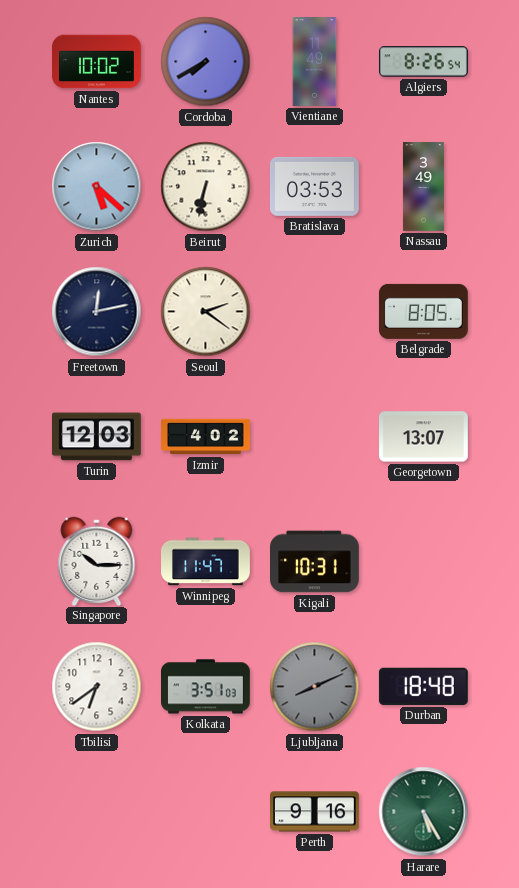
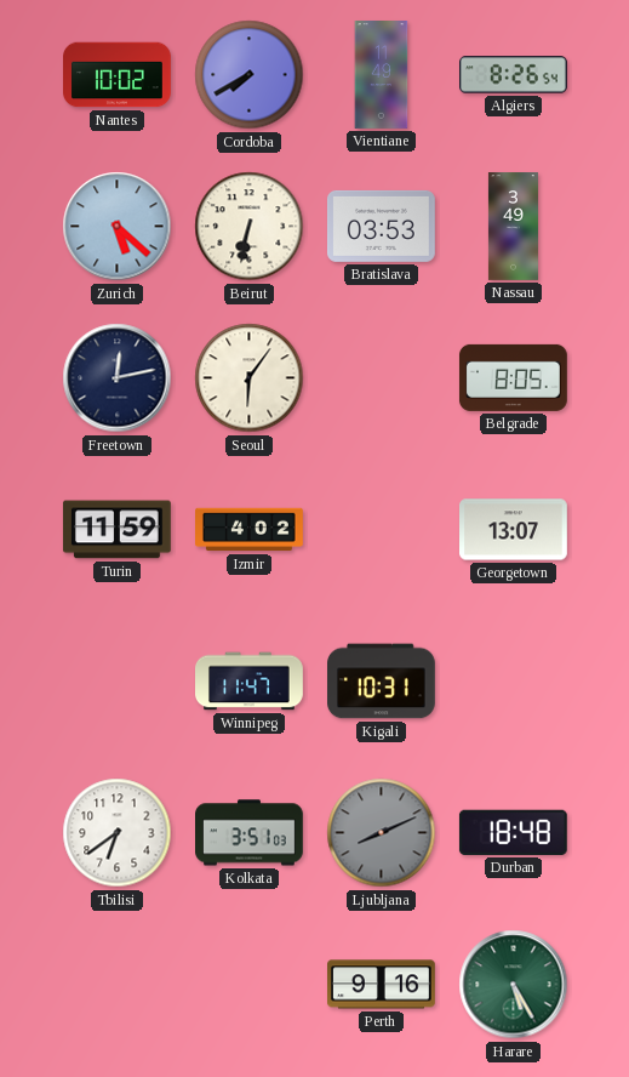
Seoul: 2:21 -> 6:06 (250, 378)
Turin: 12:03 -> 11:59 (116, 530)
Singapore: 10:15 -> none (97, 561)
